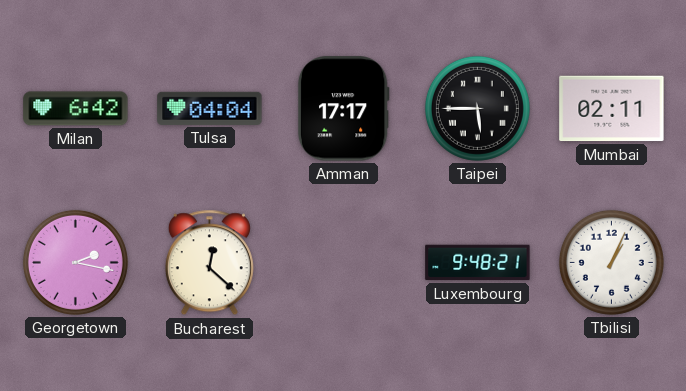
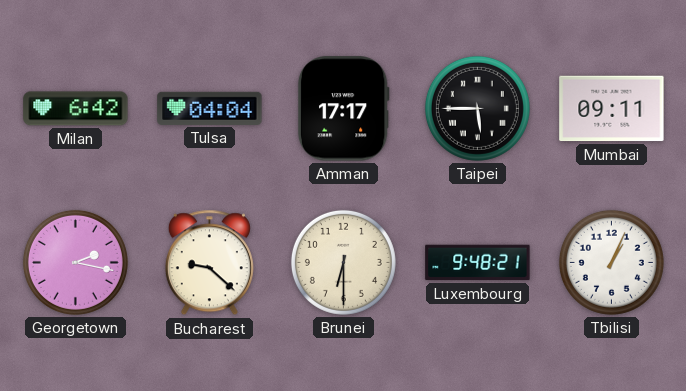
Mumbai: 02:11 -> 09:11 (612, 109)
Bucharest: 12:22 -> 9:22 (209, 263)
Brunei: none -> 6:30 (343, 262)
